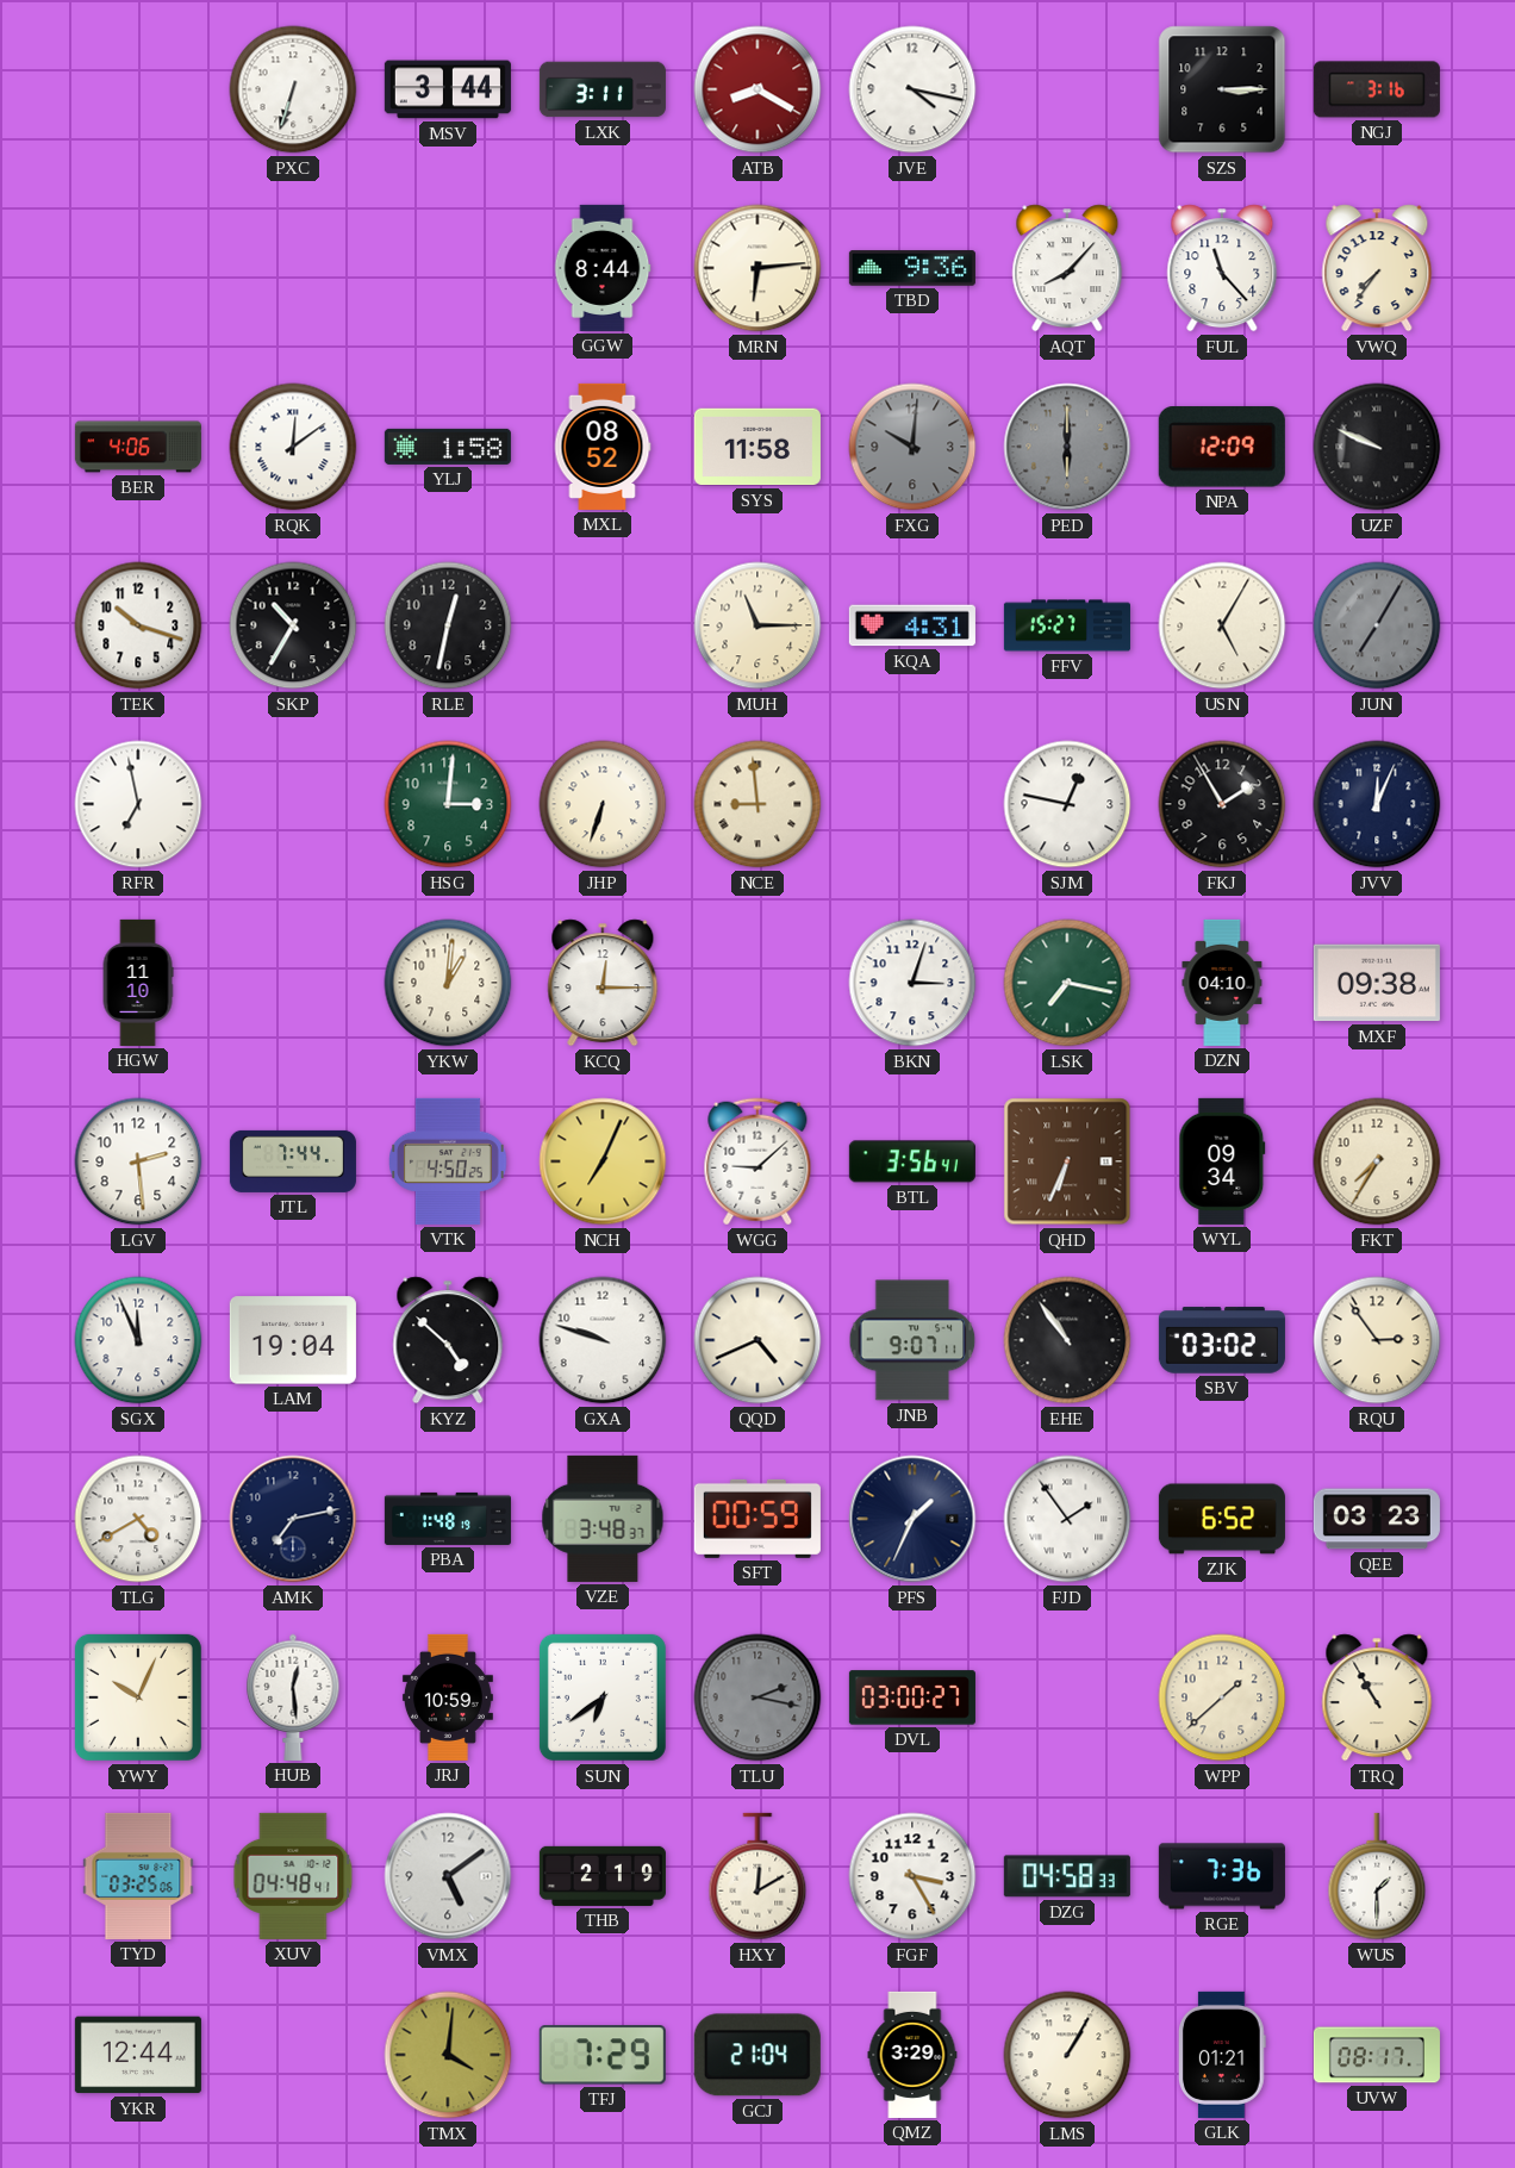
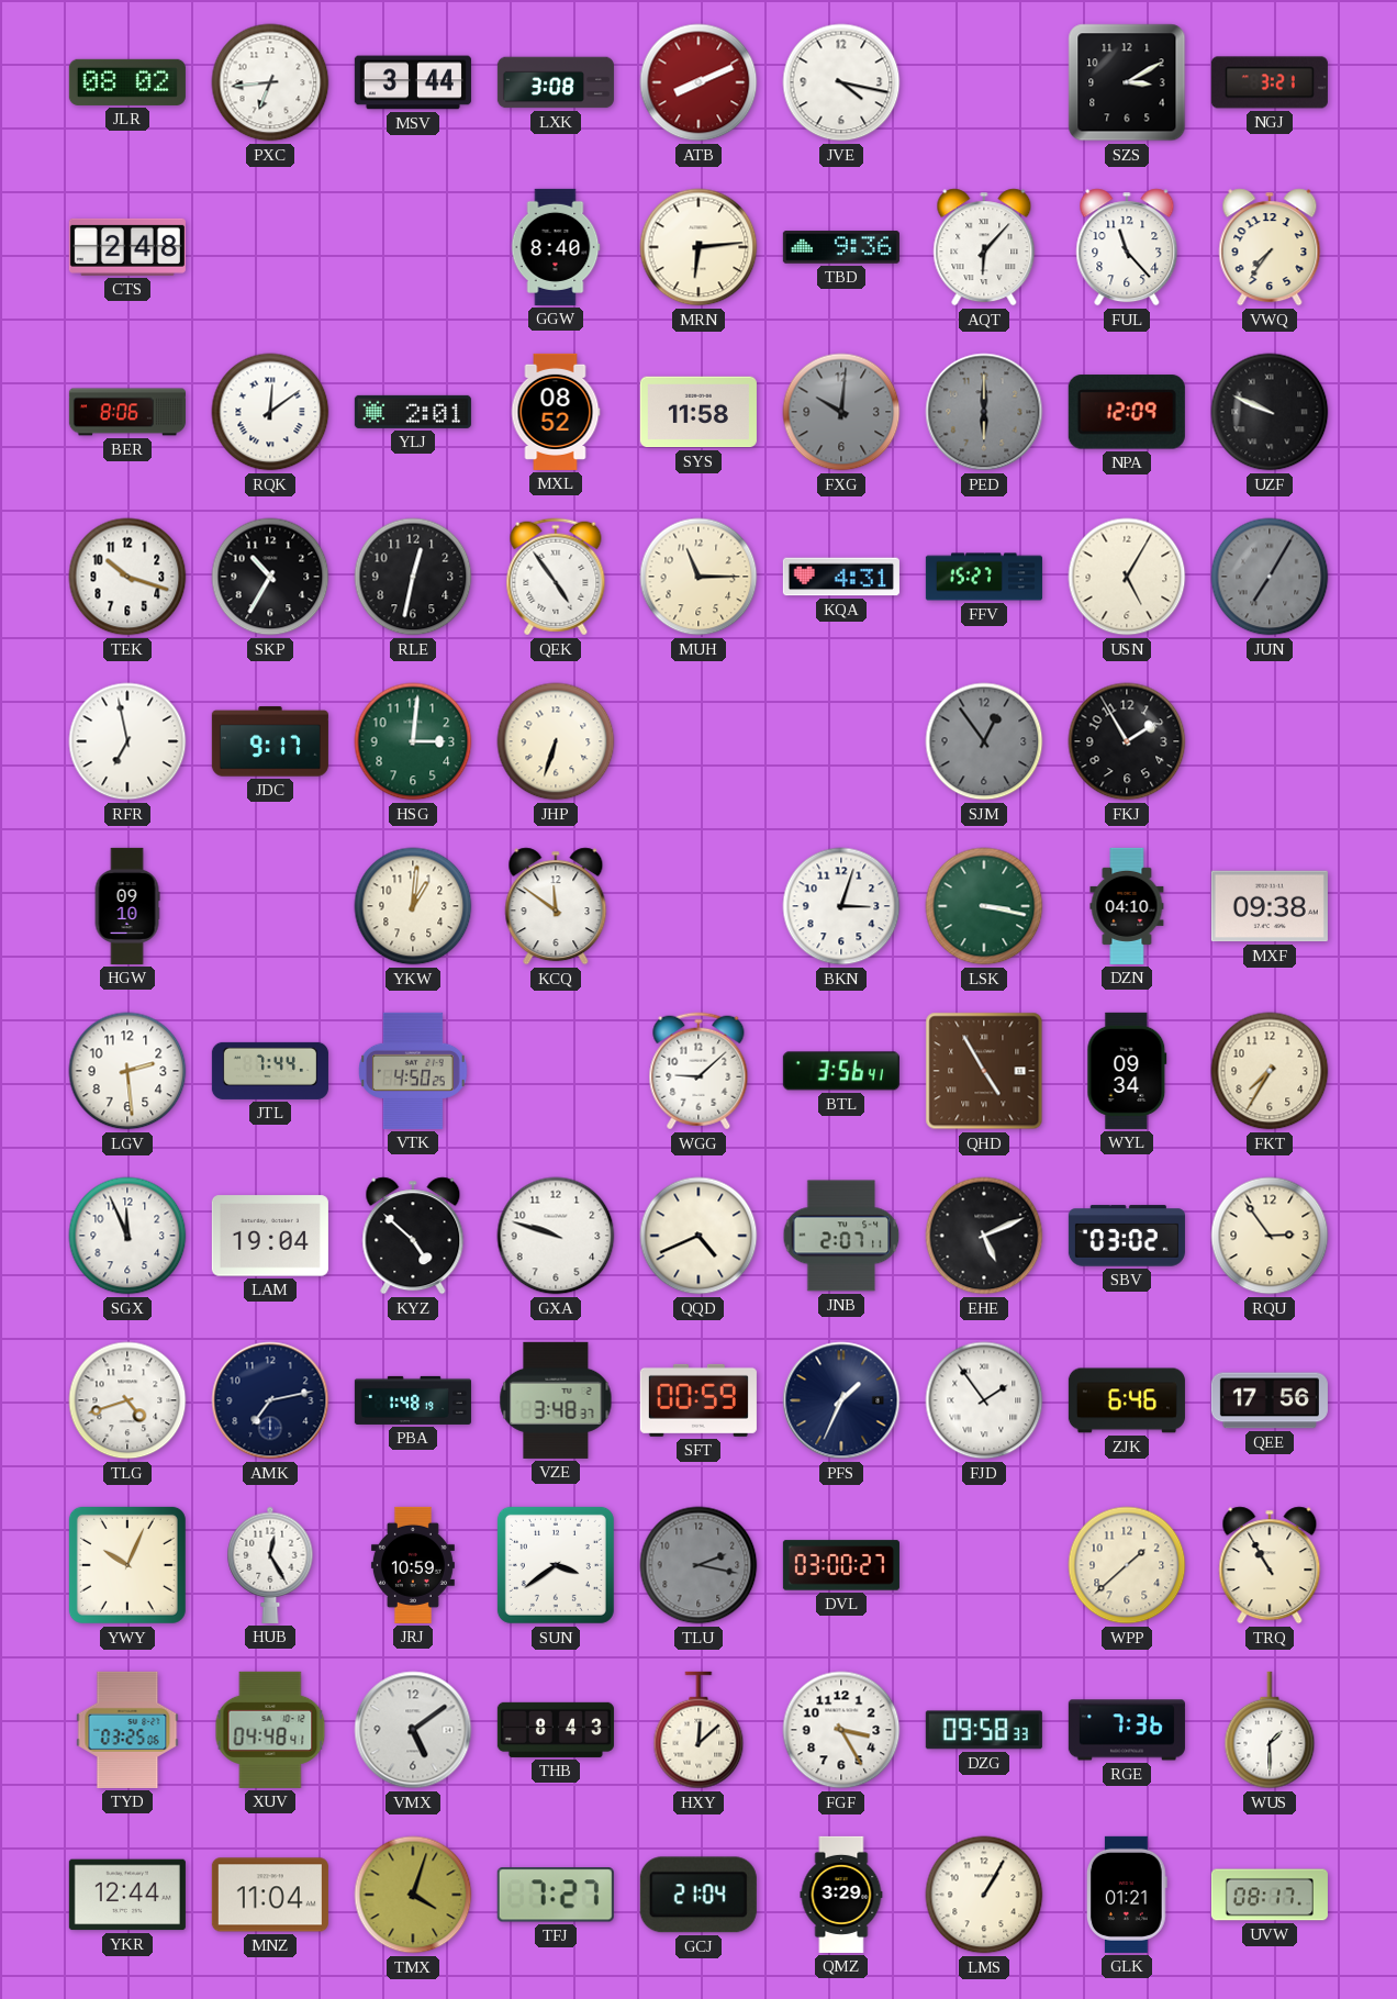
JLR: none -> 08:02 (127, 82)
PXC: 6:33 -> 6:44 (270, 82)
LXK: 3:11 -> 3:08 (556, 82)
ATB: 8:20 -> 8:11 (698, 82)
SZS: 3:15 -> 3:10 (1127, 82)
NGJ: 3:16 -> 3:21 (1270, 82)
CTS: none -> 2:48 (127, 247)
GGW: 8:44 -> 8:40 (556, 247)
AQT: 8:07 -> 6:07 (984, 247)
BER: 4:06 -> 8:06 (127, 412)
YLJ: 1:58 -> 2:01 (413, 412)
QEK: none -> 4:54 (556, 577)
JDC: none -> 9:17 (270, 741)
NCE: 8:59 -> none (758, 804)
SJM: 12:47 -> 12:54 (984, 741)
SJM dial: white -> grey (984, 741)
JVV: 12:04 -> none (1377, 804)
HGW: 11:10 -> 09:10 (127, 906)
KCQ: 12:15 -> 11:51 (556, 906)
LSK: 7:17 -> 3:17 (984, 906)
NCH: 7:04 -> none (603, 1161)
QHD: 6:34 -> 4:55 (984, 1071)
JNB: 9:07 -> 2:07 (841, 1236)
EHE: 10:54 -> 5:11 (984, 1236)
TLG: 4:40 -> 4:42 (127, 1400)
ZJK: 6:52 -> 6:46 (1127, 1400)
QEE: 03:23 -> 17:56 (1270, 1400)
HUB: 12:29 -> 12:25 (270, 1565)
SUN: 6:39 -> 3:39 (556, 1565)
THB: 2:19 -> 8:43 (556, 1730)
HXY: 12:10 -> 12:08 (698, 1730)
DZG: 04:58 -> 09:58 (984, 1730)
MNZ: none -> 11:04 (270, 1895)
TMX: 4:01 -> 4:03 (413, 1895)
TFJ: 7:29 -> 7:27 (556, 1895)
